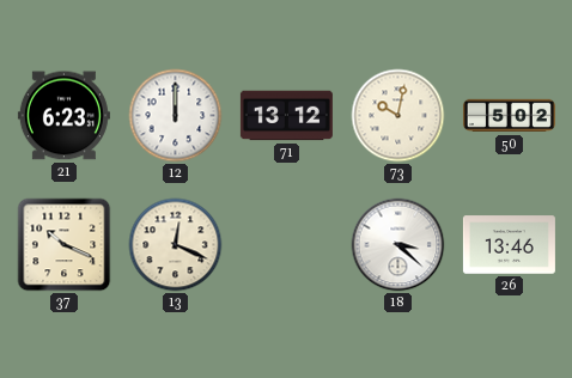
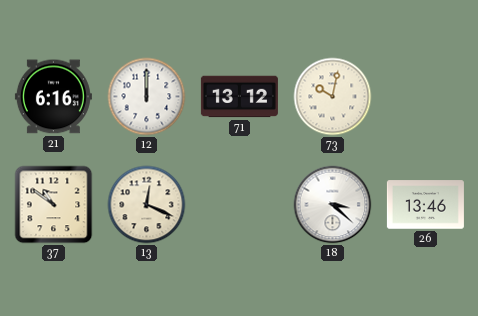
21: 6:23 -> 6:16 (53, 97)
50: 5:02 -> none (509, 116)
37: 10:19 -> 10:51 (54, 205)
